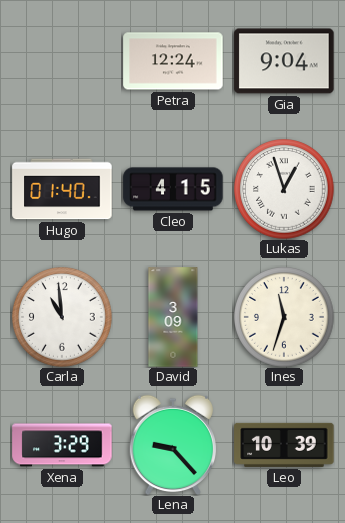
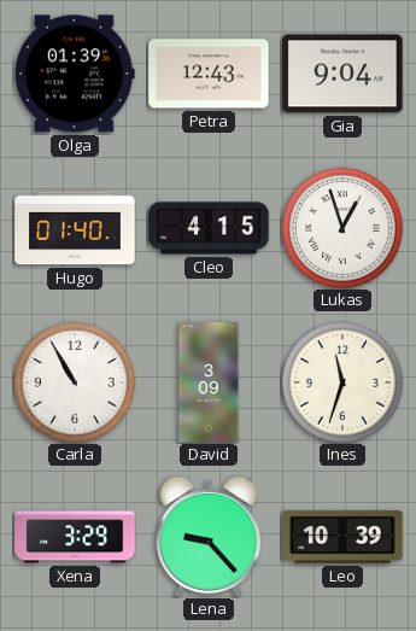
Olga: none -> 01:39 (75, 74)
Petra: 12:24 -> 12:43 (209, 74)
Carla: 10:59 -> 10:55 (76, 384)
